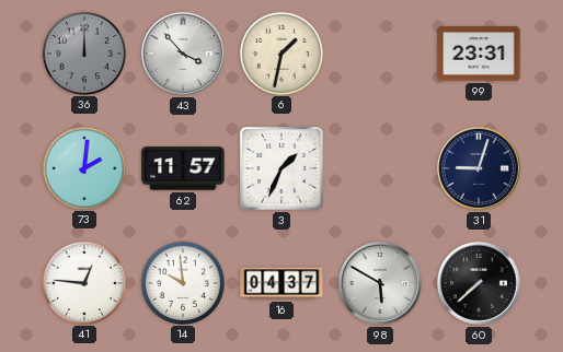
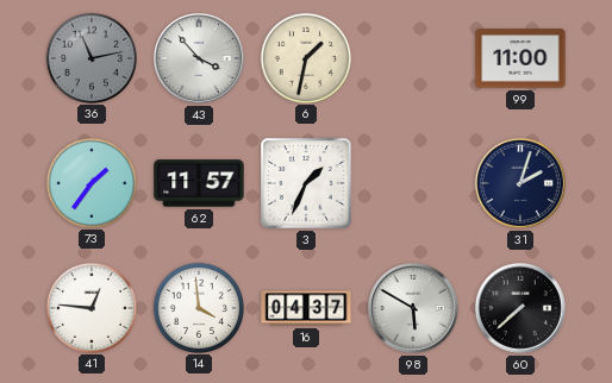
36: 12:00 -> 11:13 (90, 57)
99: 23:31 -> 11:00 (520, 58)
73: 2:01 -> 1:36 (90, 182)
31: 9:03 -> 2:03 (520, 183)
14: 9:59 -> 3:59 (198, 307)
